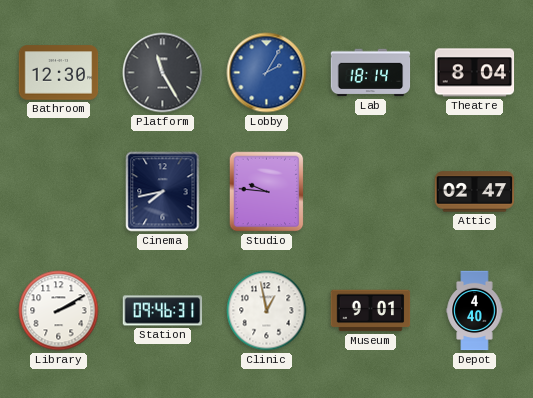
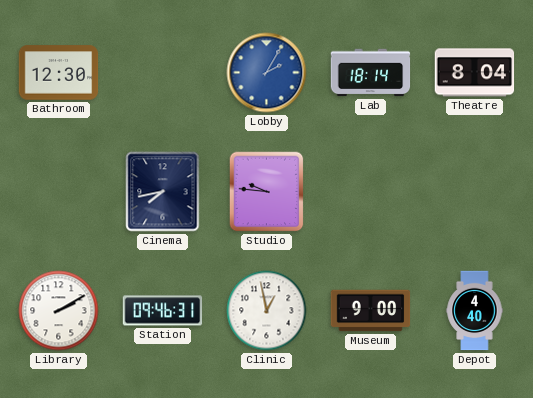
Platform: 11:25 -> none (163, 73)
Attic: 02:47 -> none (475, 192)
Museum: 9:01 -> 9:00 (371, 311)
